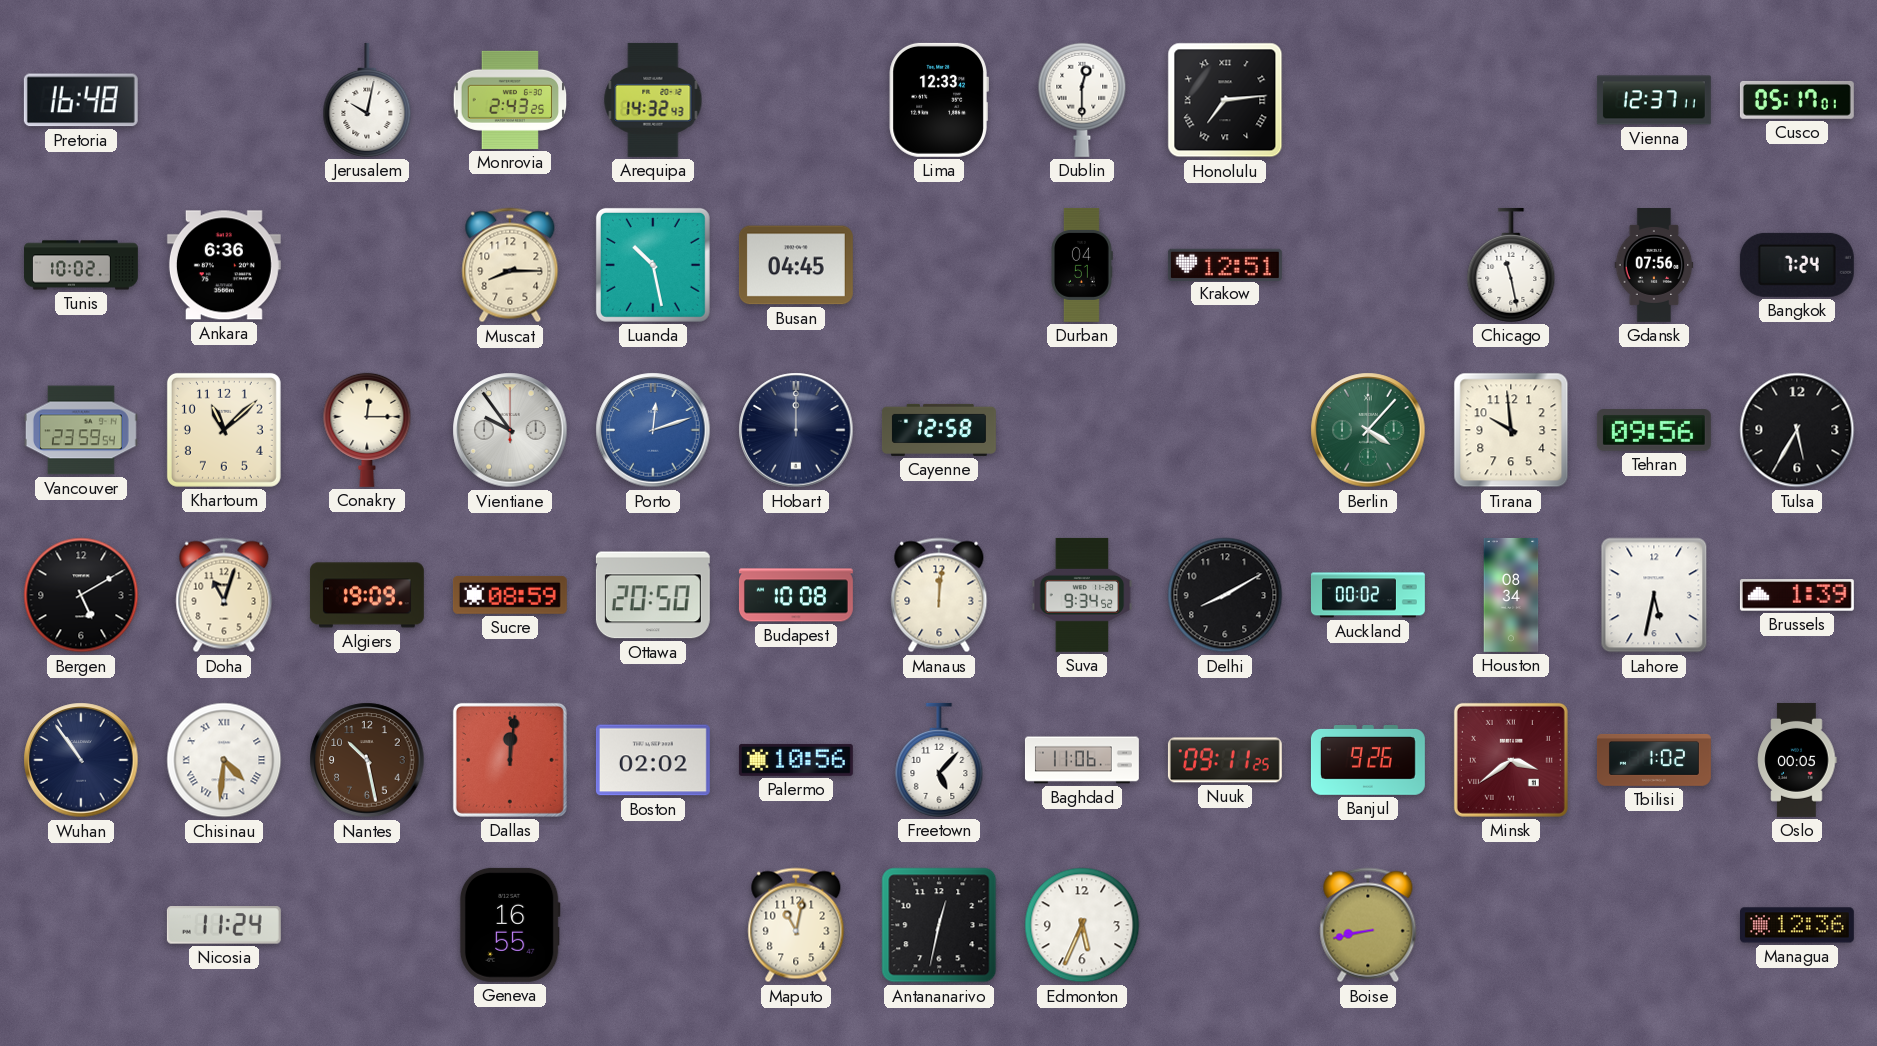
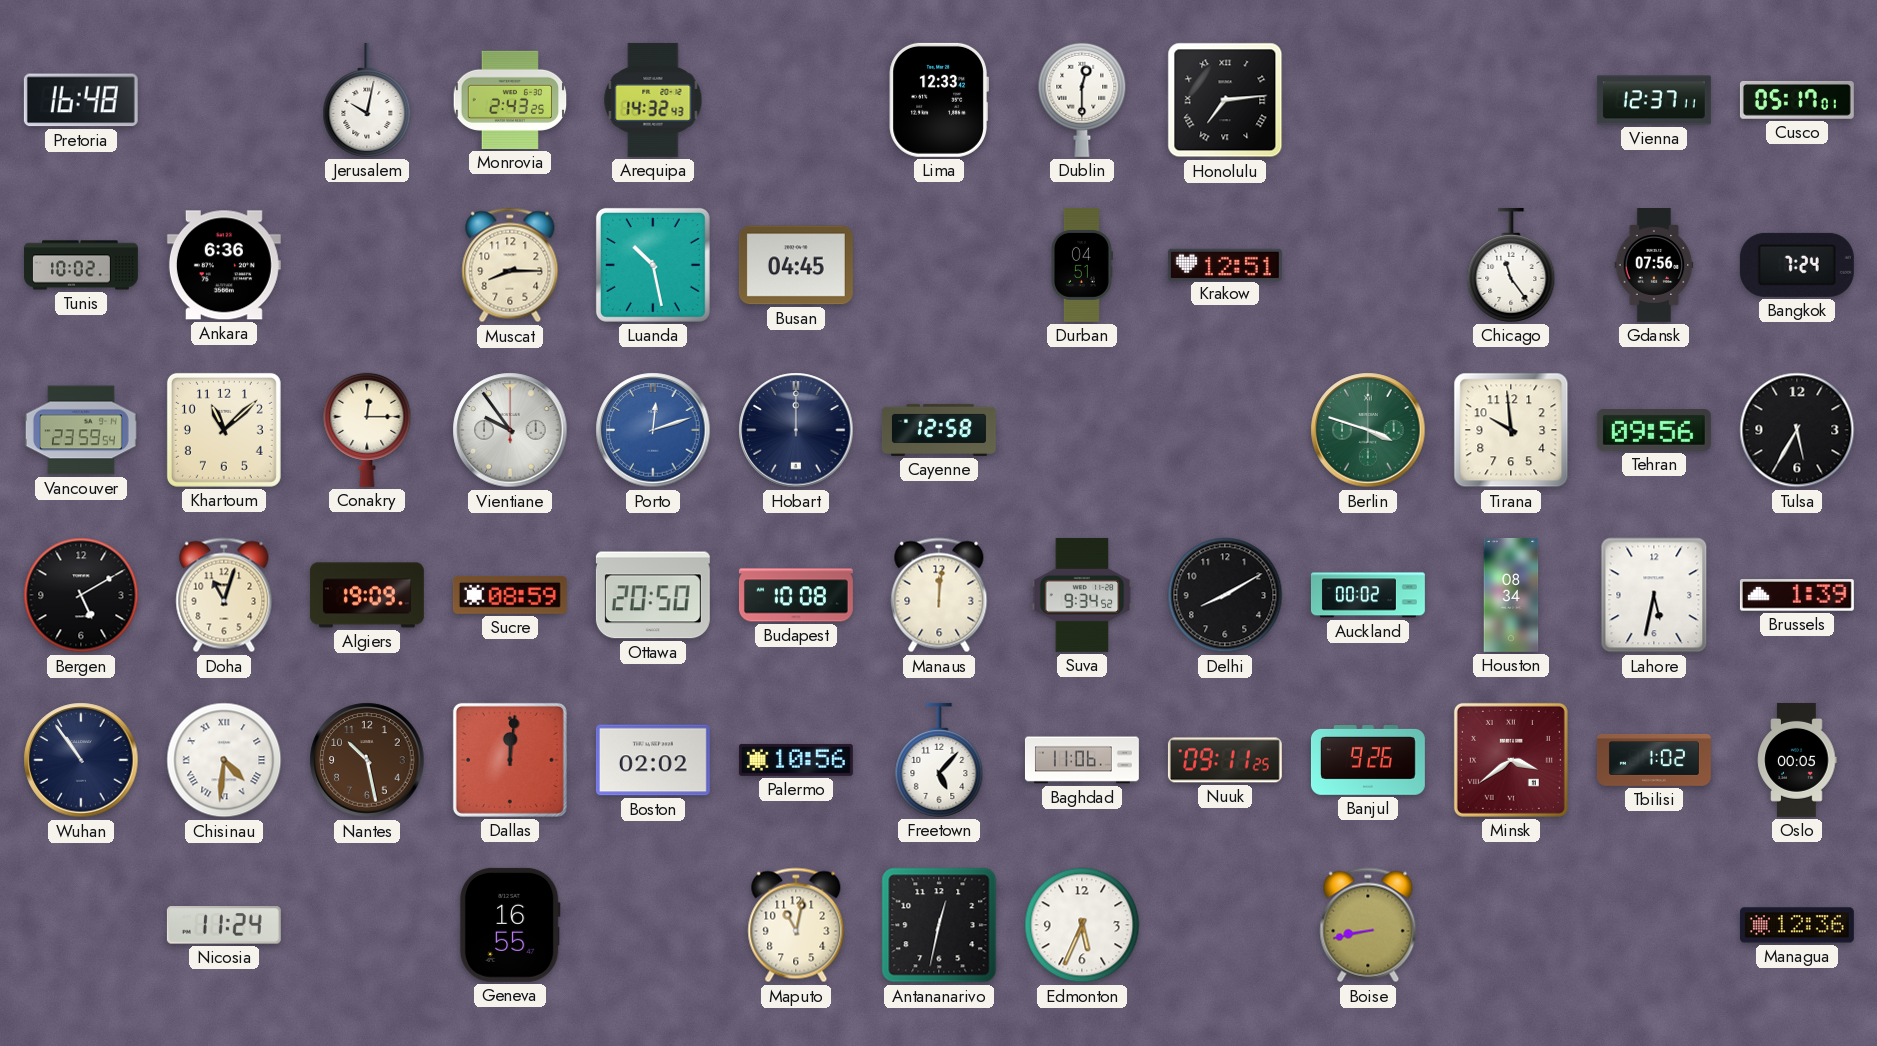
Chicago: 11:28 -> 11:24 (1511, 265)
Berlin: 4:07 -> 3:48 (1368, 430)
